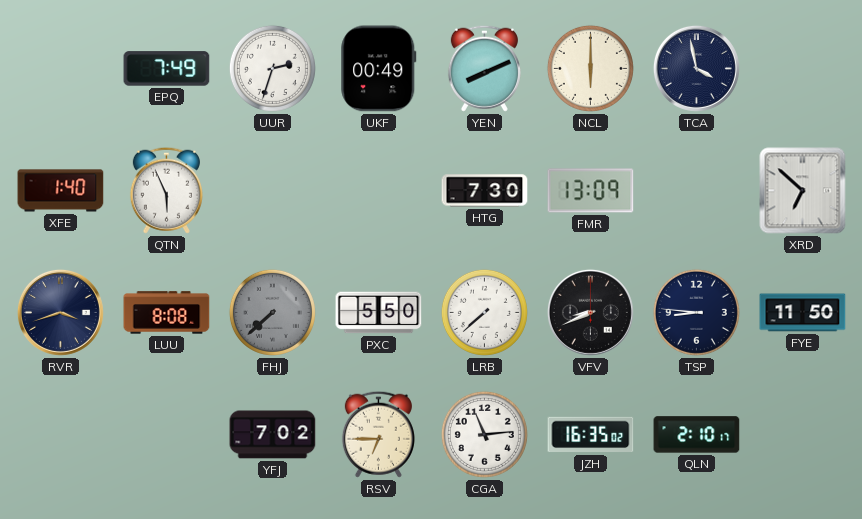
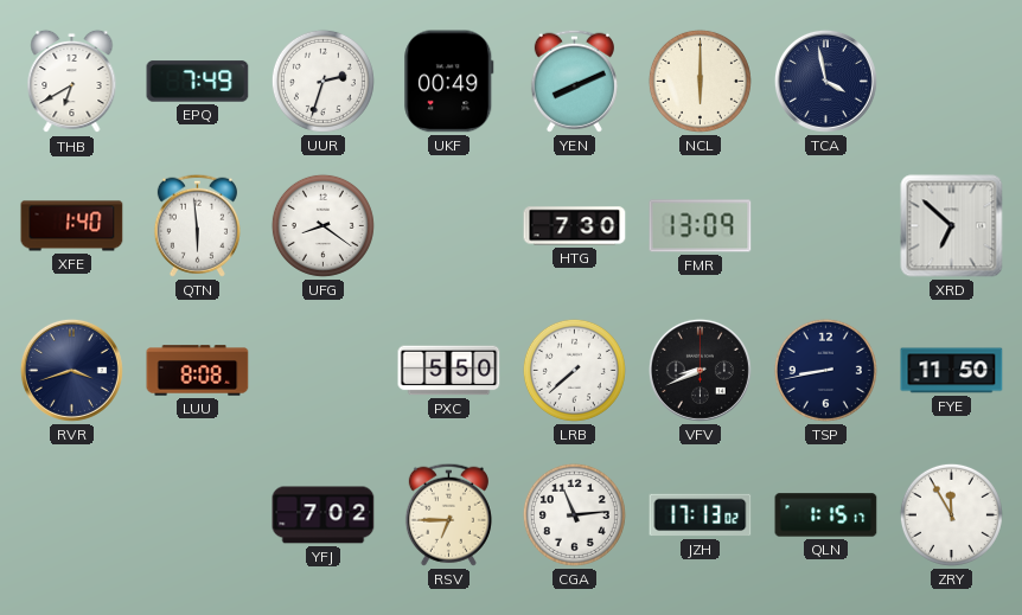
THB: none -> 6:40 (72, 82)
QTN: 5:56 -> 5:59 (197, 225)
UFG: none -> 8:21 (322, 225)
FHJ: 7:38 -> none (272, 312)
TSP: 8:46 -> 8:43 (825, 370)
JZH: 16:35 -> 17:13 (701, 515)
QLN: 2:10 -> 1:15 (826, 515)
ZRY: none -> 11:55 (951, 514)
